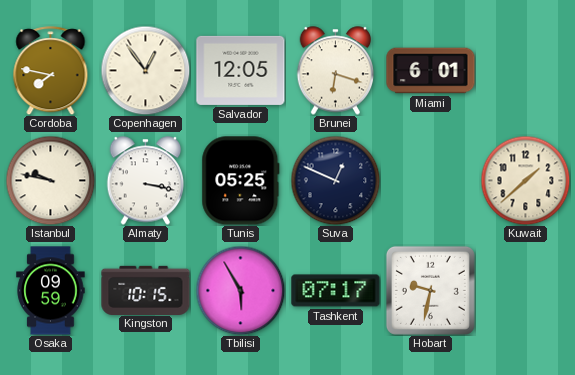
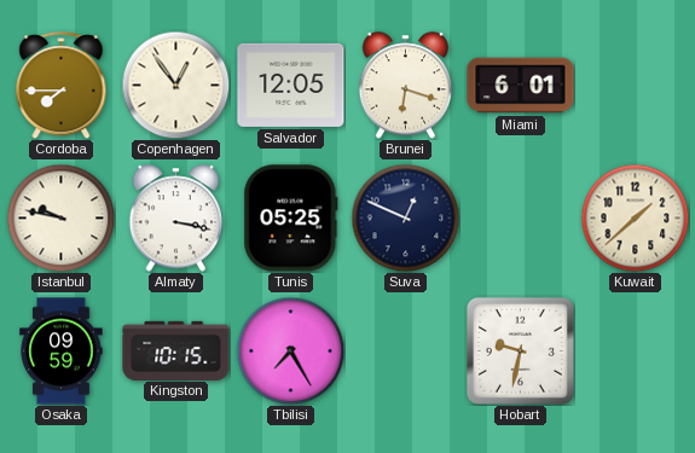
Cordoba: 7:47 -> 7:45 (62, 86)
Tbilisi: 5:55 -> 7:25 (290, 350)
Tashkent: 07:17 -> none (336, 291)
